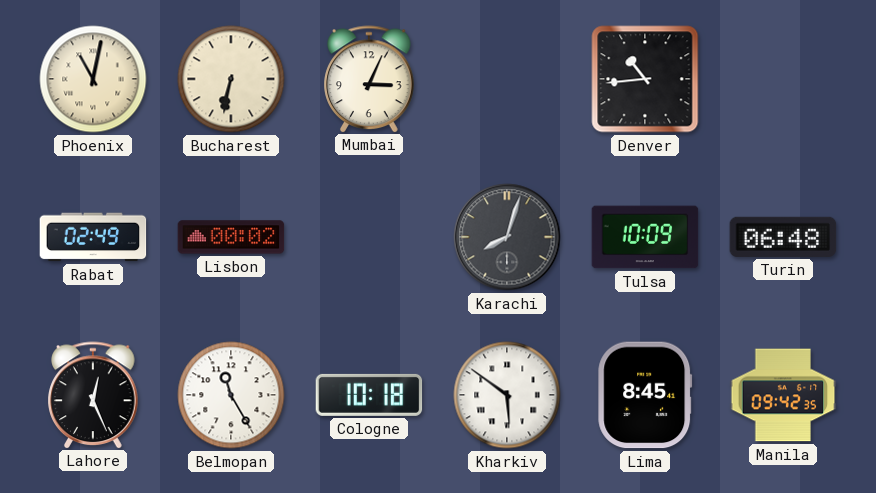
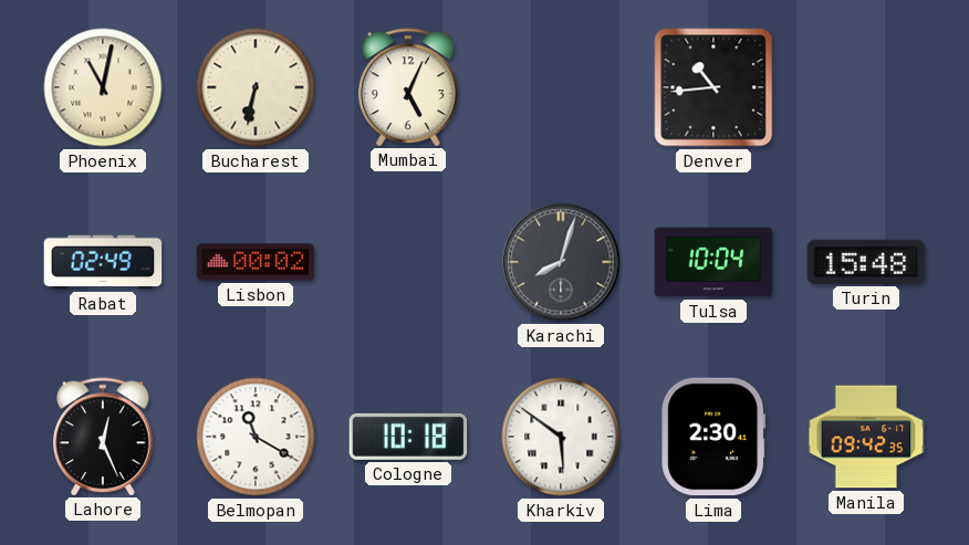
Mumbai: 3:04 -> 5:04 (408, 87)
Tulsa: 10:09 -> 10:04 (713, 262)
Turin: 06:48 -> 15:48 (866, 262)
Belmopan: 11:25 -> 11:20 (256, 437)
Lima: 8:45 -> 2:30 (713, 437)
